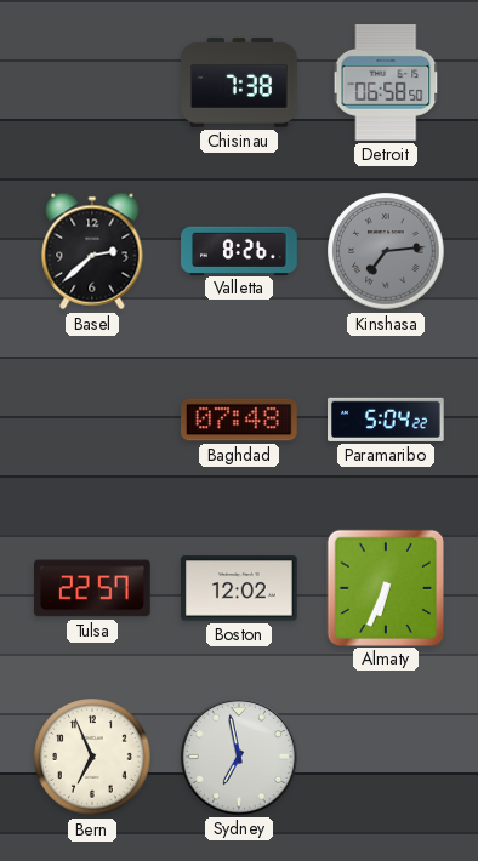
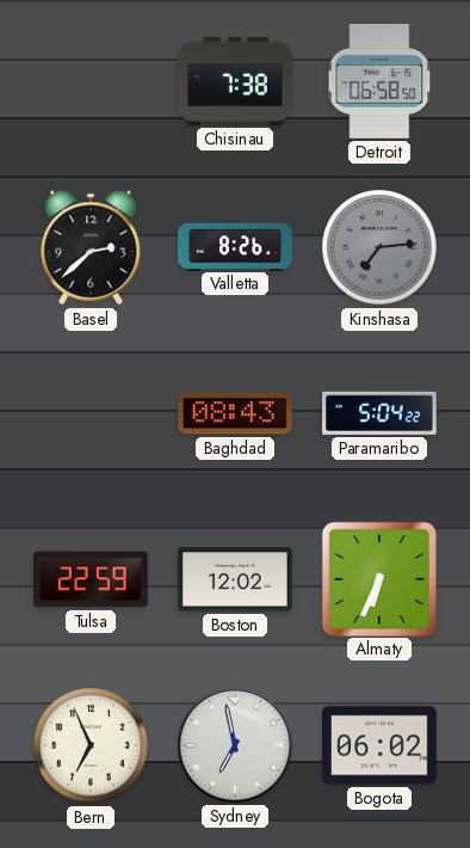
Baghdad: 07:48 -> 08:43 (236, 413)
Tulsa: 22:57 -> 22:59 (92, 579)
Bogota: none -> 06:02 (379, 745)
